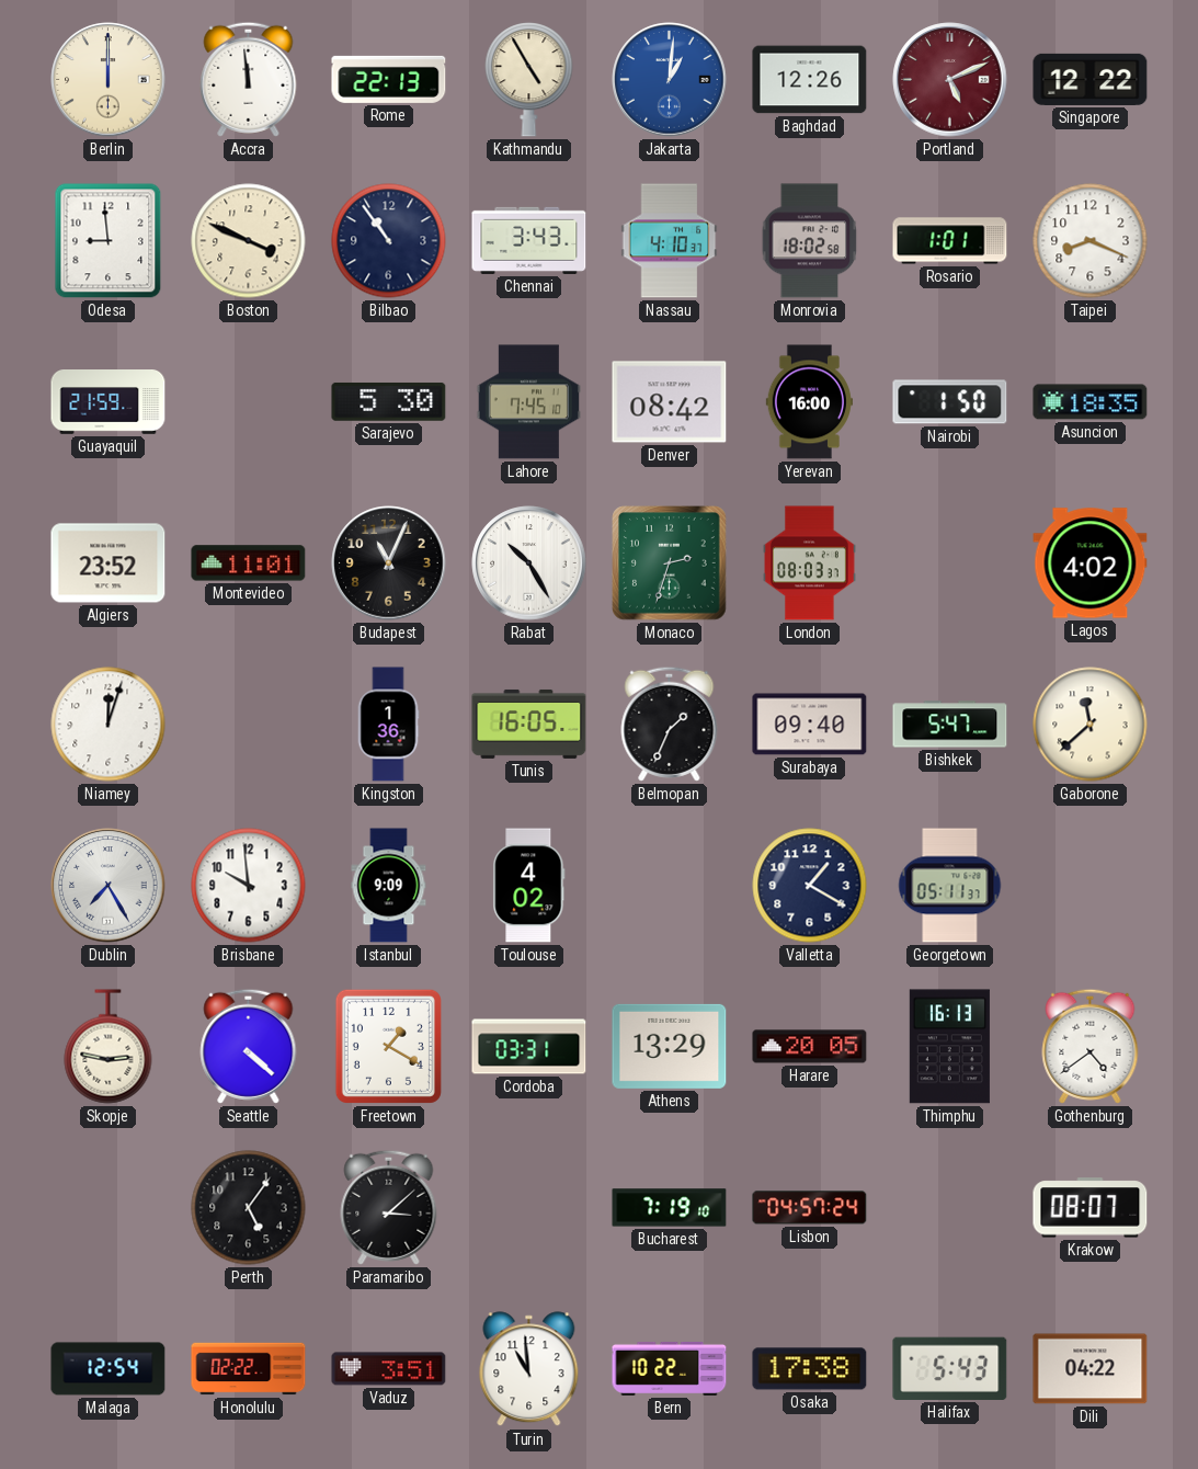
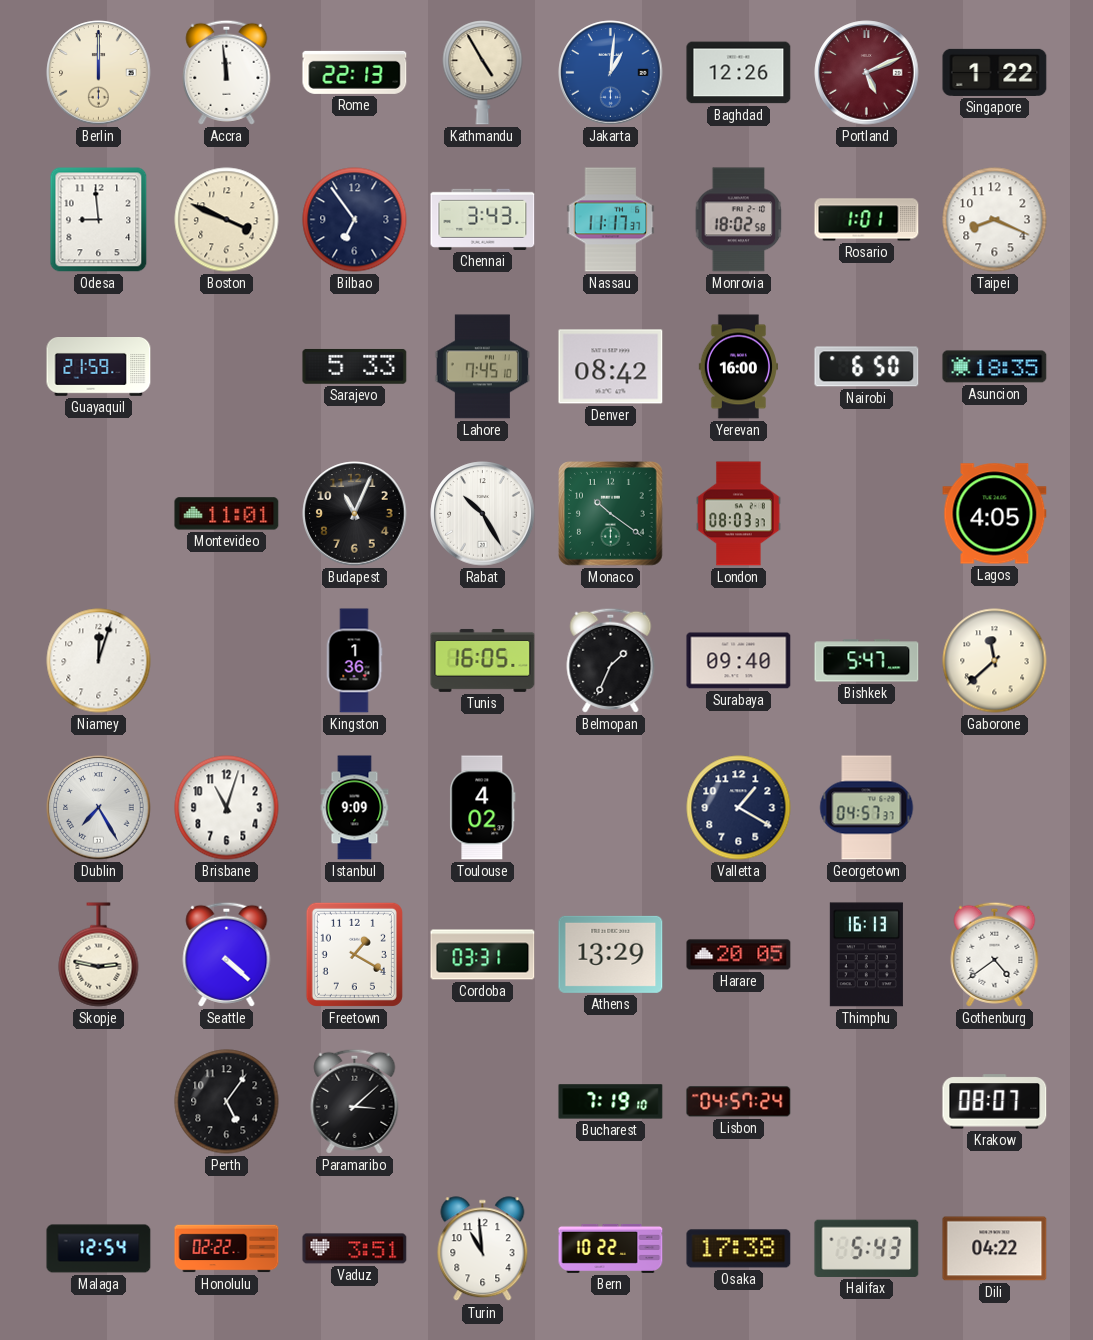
Singapore: 12:22 -> 1:22 (995, 72)
Bilbao: 10:54 -> 6:54 (355, 220)
Nassau: 4:10 -> 11:17 (611, 220)
Sarajevo: 5:30 -> 5:33 (355, 366)
Nairobi: 1:50 -> 6:50 (867, 367)
Algiers: 23:52 -> none (109, 563)
Monaco: 2:33 -> 10:21 (611, 514)
Lagos: 4:02 -> 4:05 (995, 514)
Brisbane: 9:59 -> 11:03 (227, 808)
Georgetown: 05:11 -> 04:57 (867, 808)
